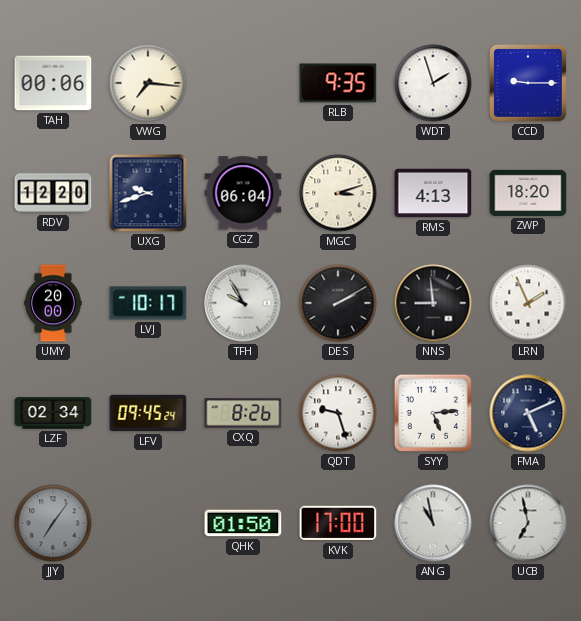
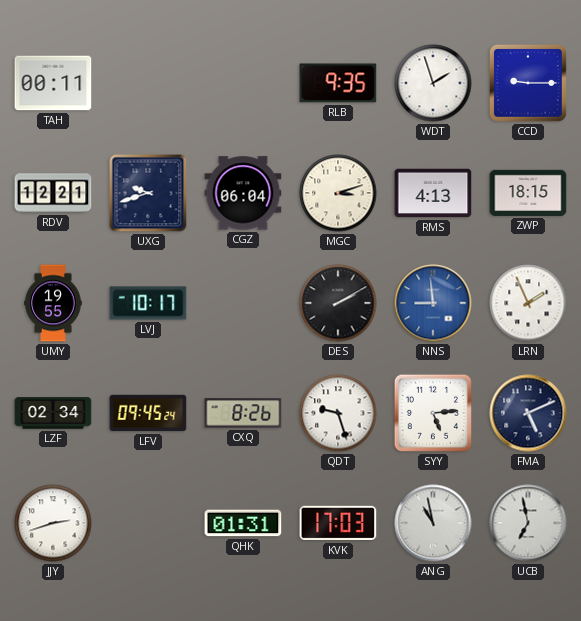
TAH: 00:06 -> 00:11 (53, 83)
VWG: 7:16 -> none (148, 83)
RDV: 12:20 -> 12:21 (53, 193)
ZWP: 18:20 -> 18:15 (528, 193)
UMY: 20:00 -> 19:55 (53, 303)
TFH: 9:55 -> none (243, 303)
NNS dial: black -> blue (433, 303)
JJY: 7:06 -> 2:42 (53, 523)
JJY dial: grey -> white (53, 523)
QHK: 01:50 -> 01:31 (243, 523)
KVK: 17:00 -> 17:03 (338, 523)
